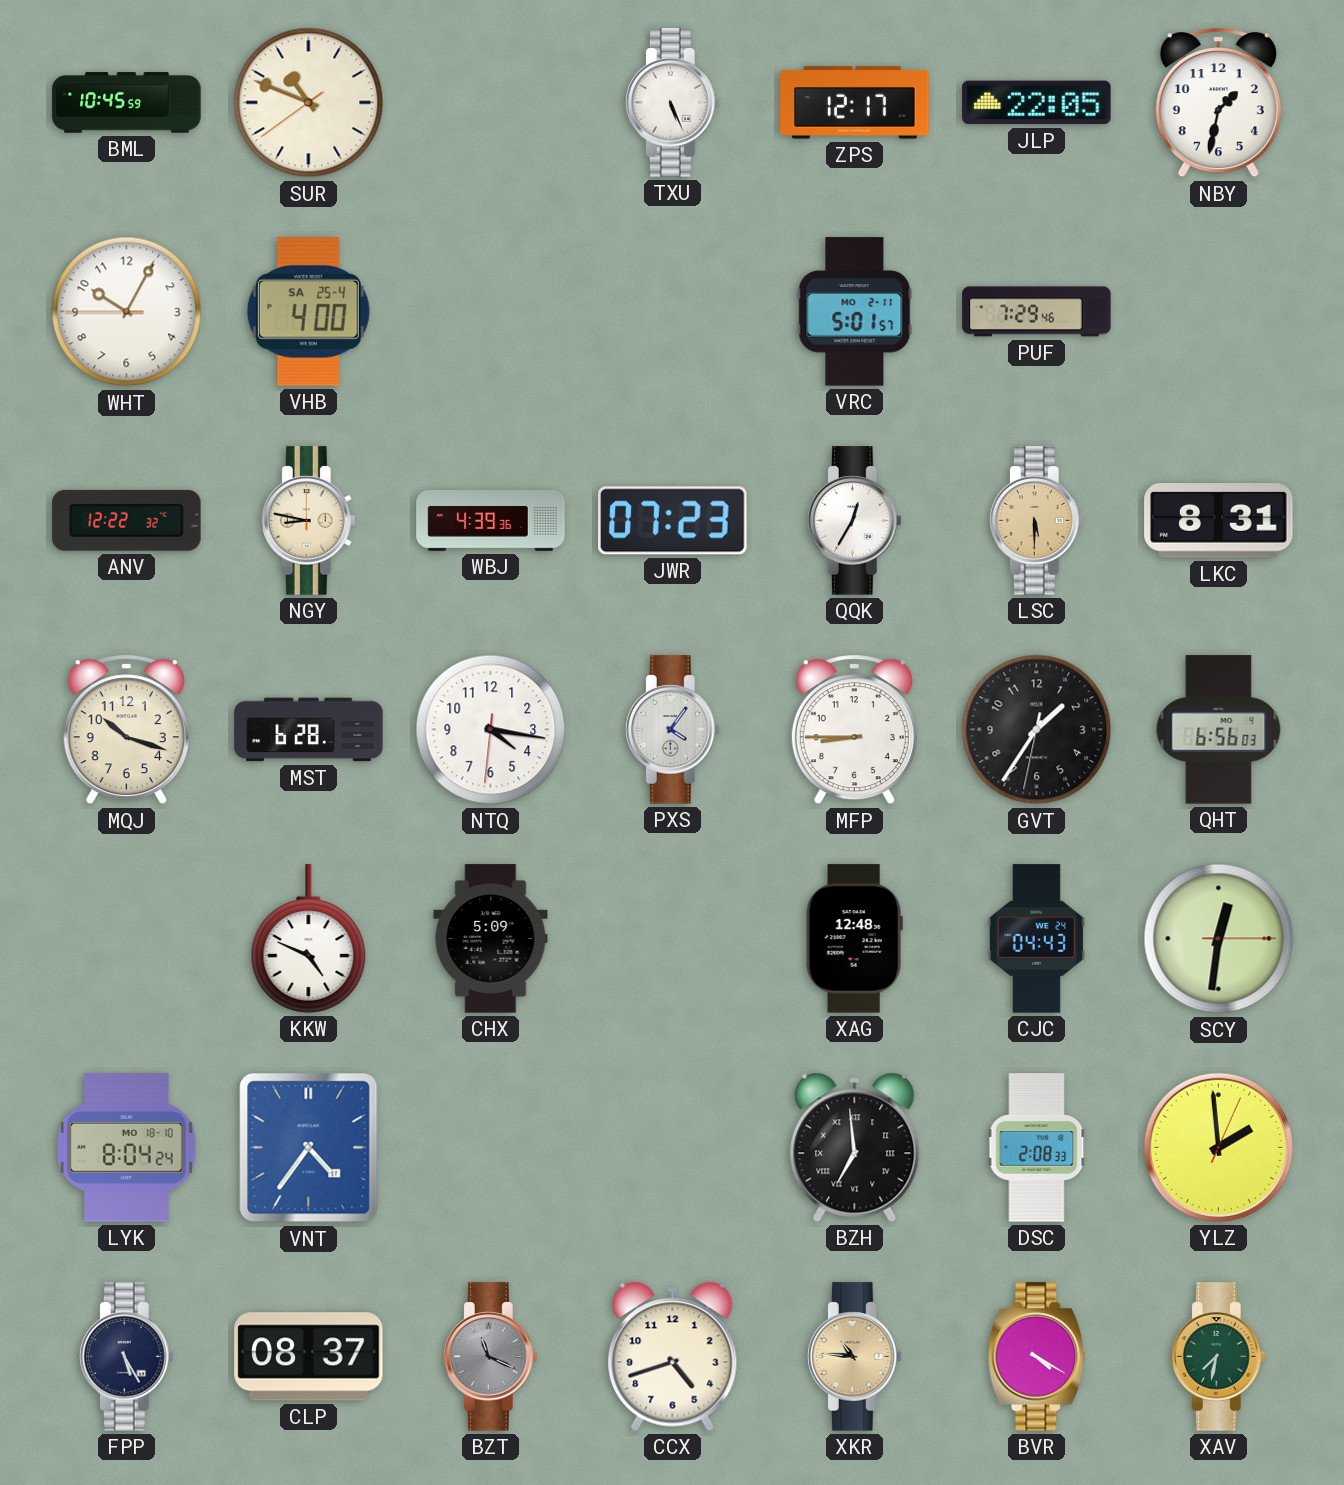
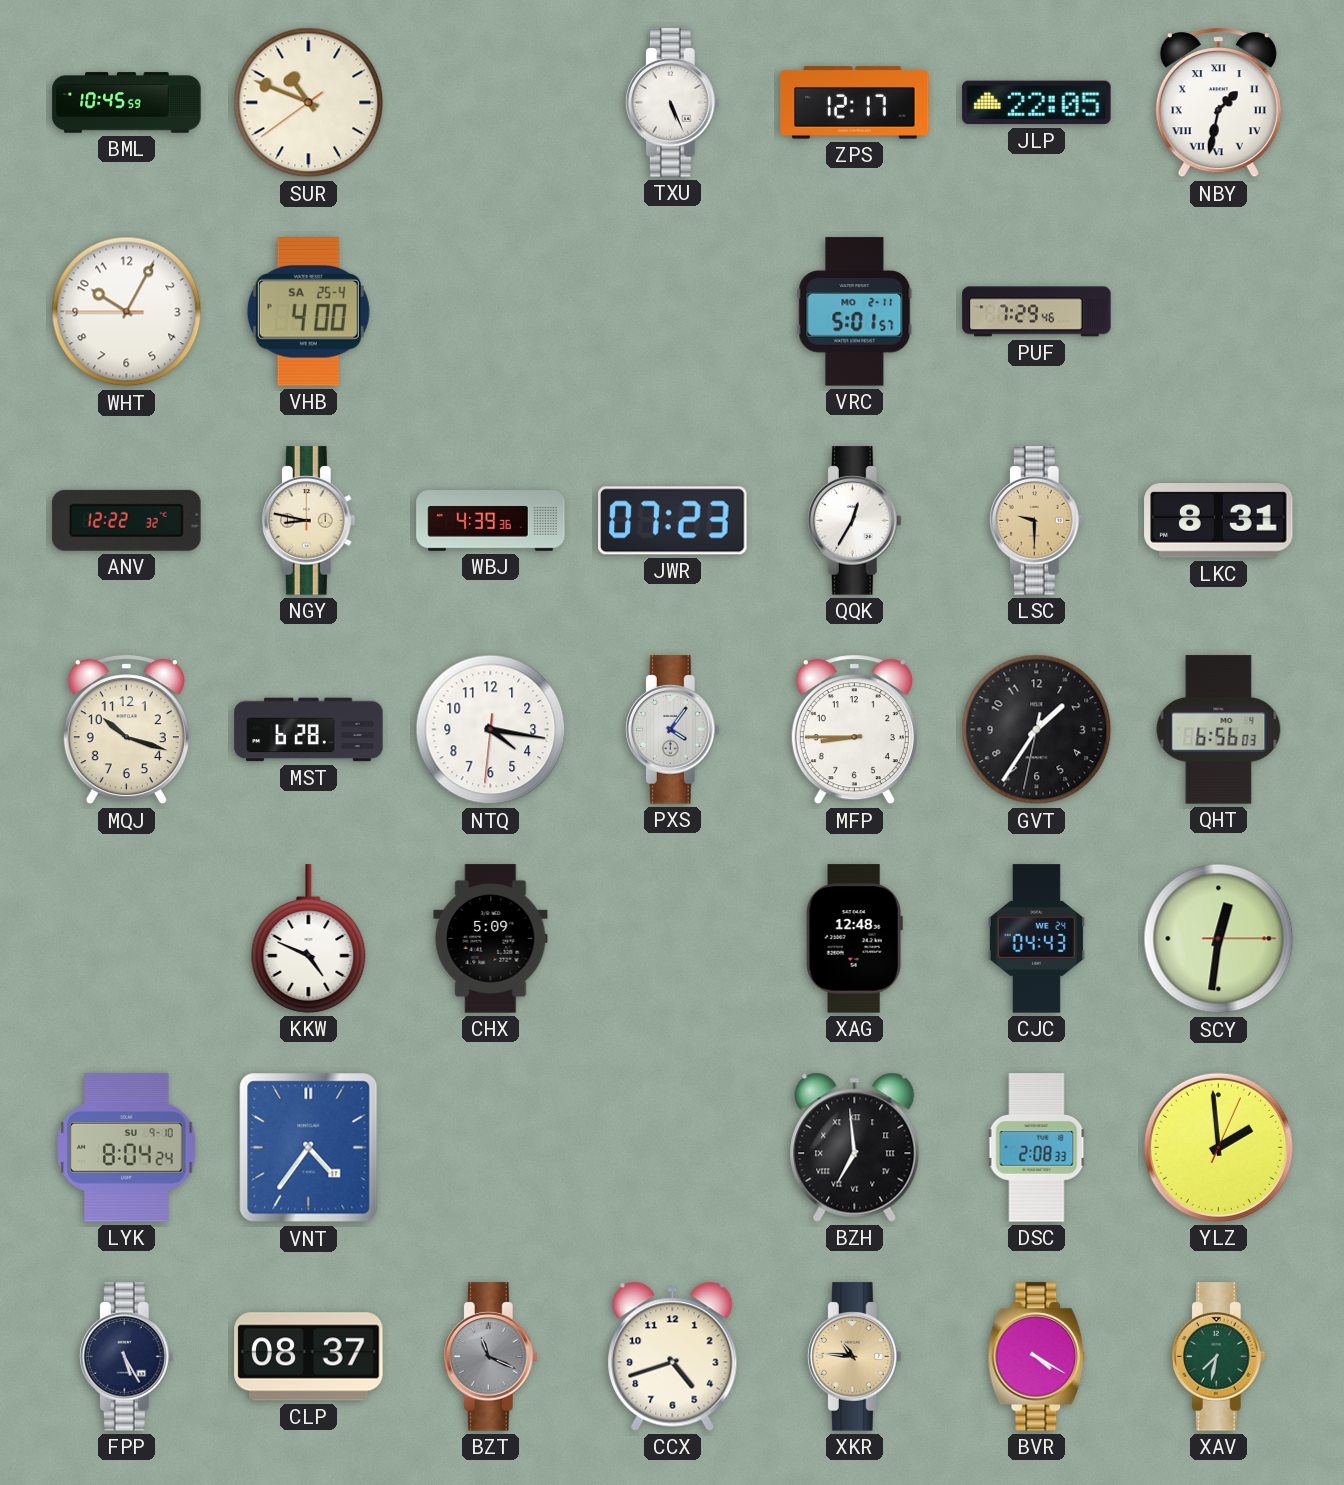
NBY numerals: Arabic -> Roman (1218, 103)
LSC: 5:30 -> 9:30 (1036, 521)
LYK date: MO 18-10 -> SU 9-10 (127, 1148)
